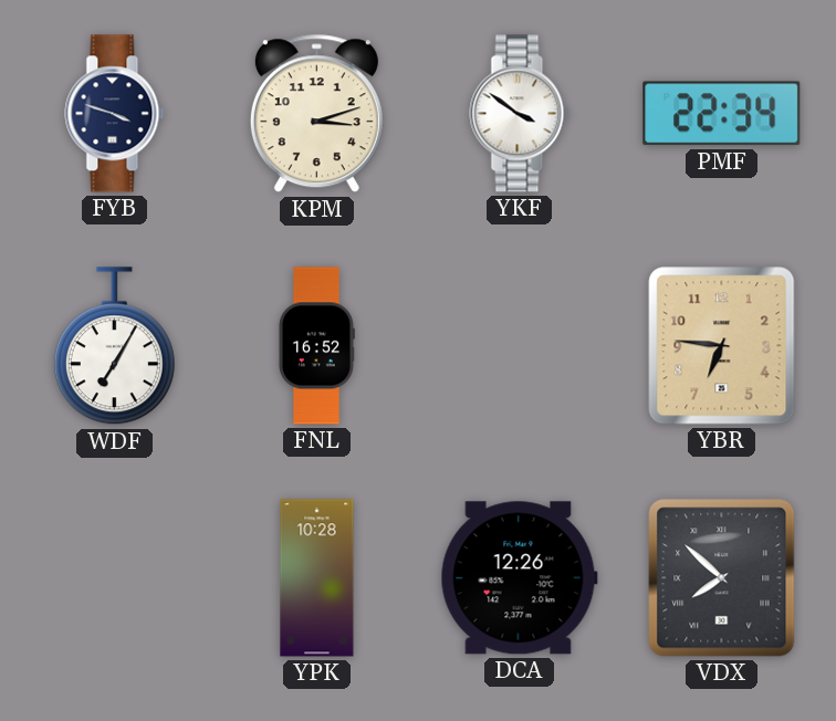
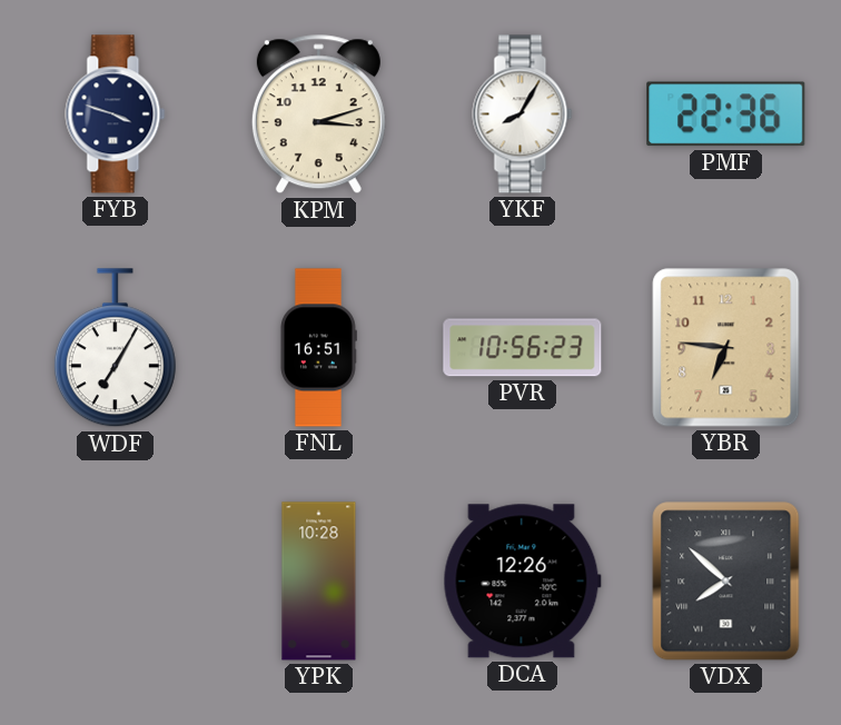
YKF: 3:51 -> 8:05 (523, 115)
PMF: 22:34 -> 22:36 (726, 115)
FNL: 16:52 -> 16:51 (318, 348)
PVR: none -> 10:56 (523, 348)
